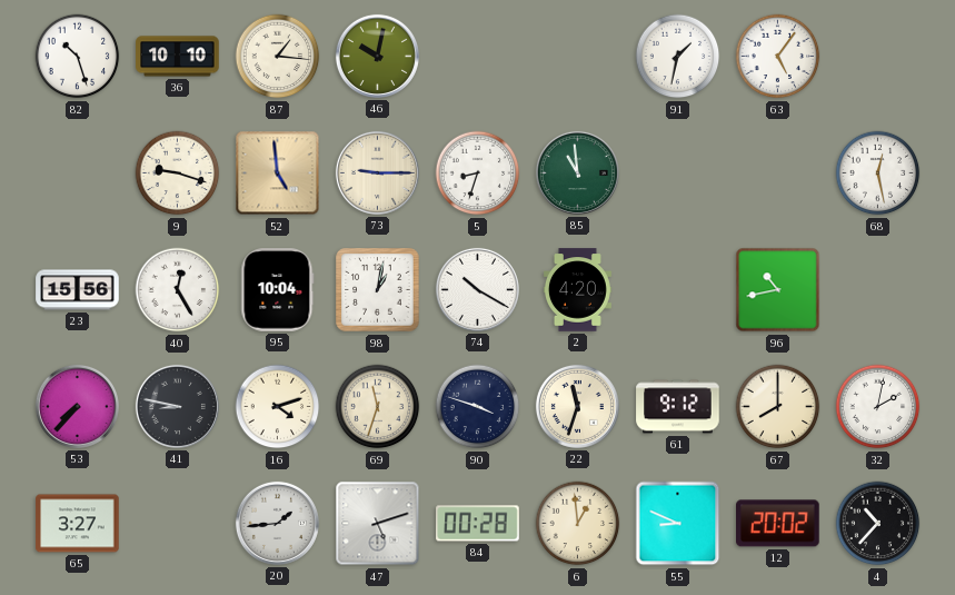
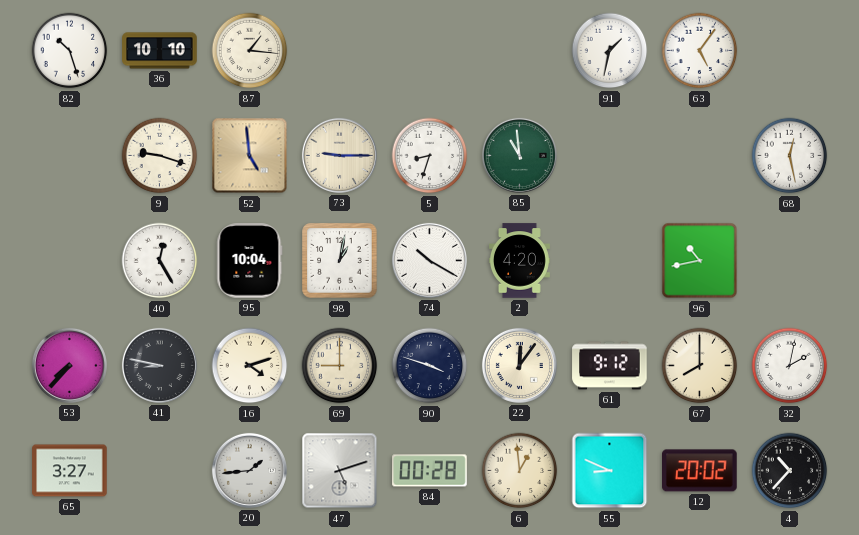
46: 10:02 -> none (377, 56)
23: 15:56 -> none (78, 290)
69: 11:33 -> 9:00 (340, 366)
22: 11:33 -> 12:06 (519, 365)
